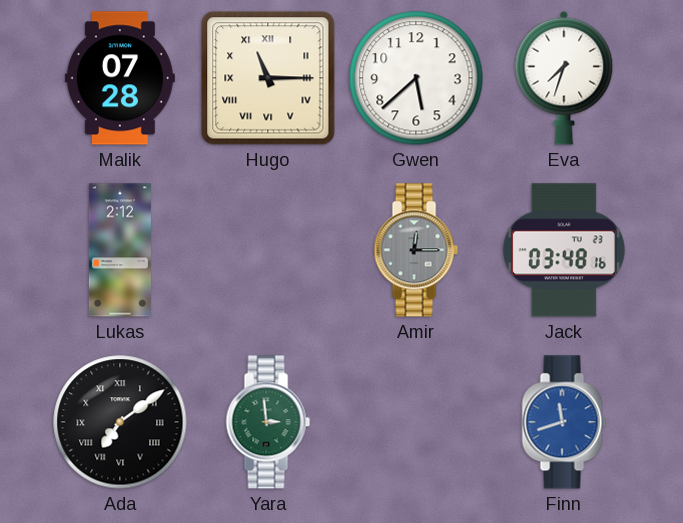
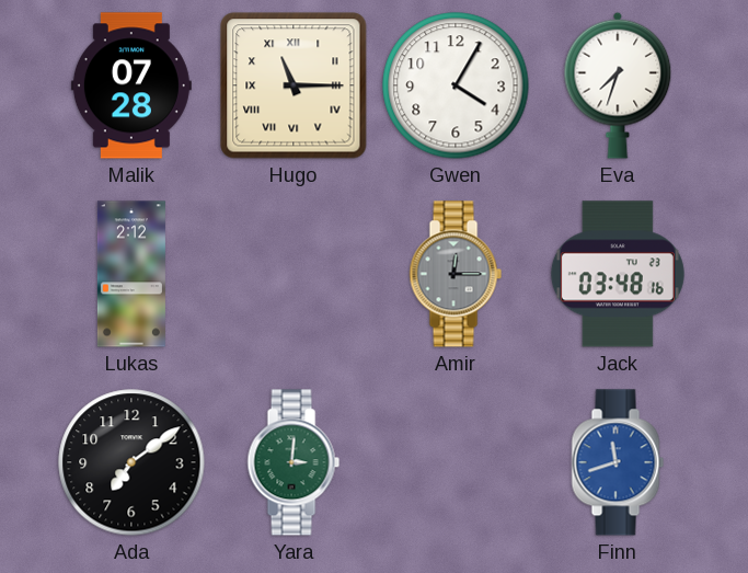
Gwen: 5:38 -> 4:05 (456, 85)
Ada numerals: Roman -> Arabic (131, 462)
Yara: 2:59 -> 3:01 (294, 462)
